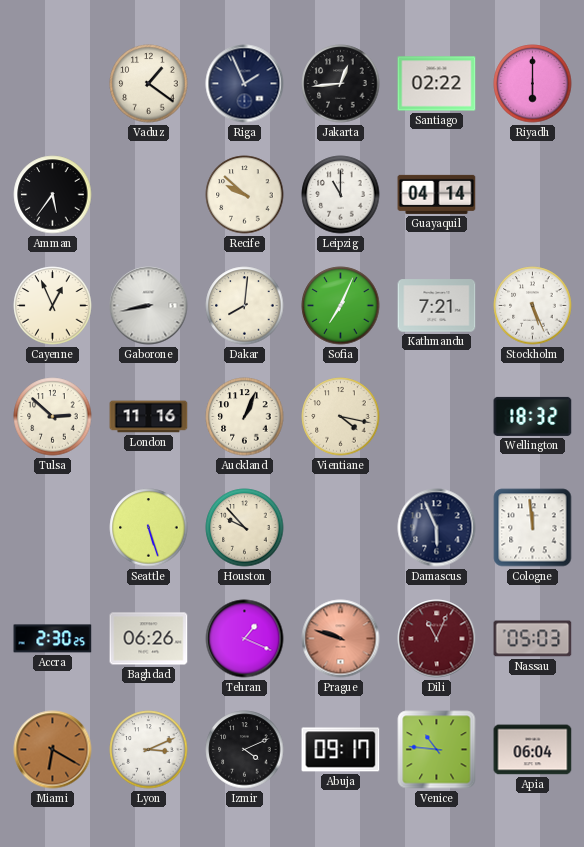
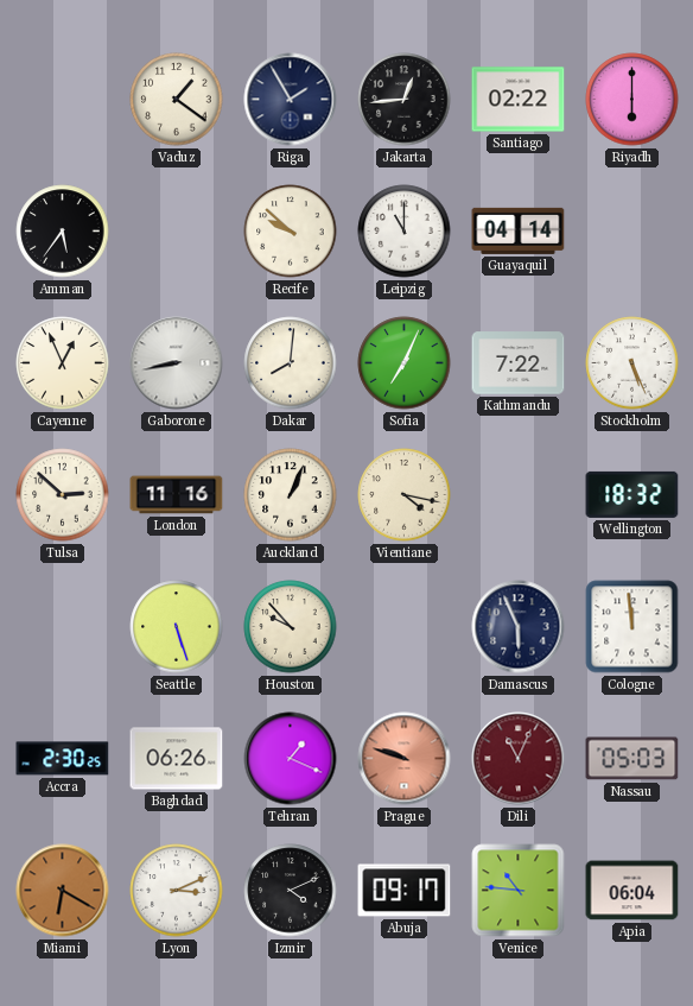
Riga: 1:56 -> 1:55 (291, 100)
Kathmandu: 7:21 -> 7:22 (519, 363)
